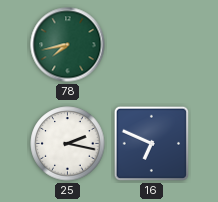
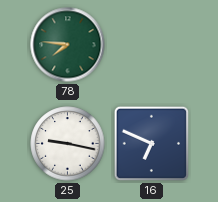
78: 7:43 -> 7:46 (68, 45)
25: 2:17 -> 9:17 (68, 144)
